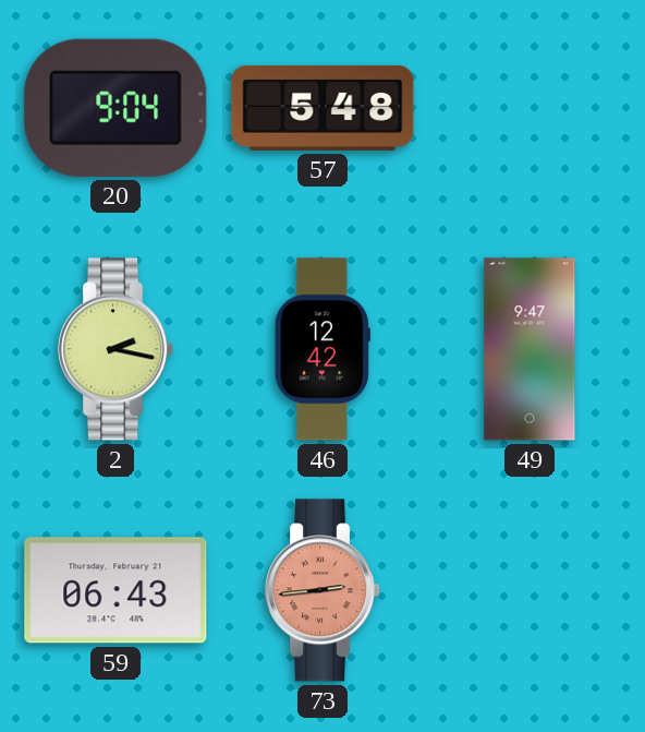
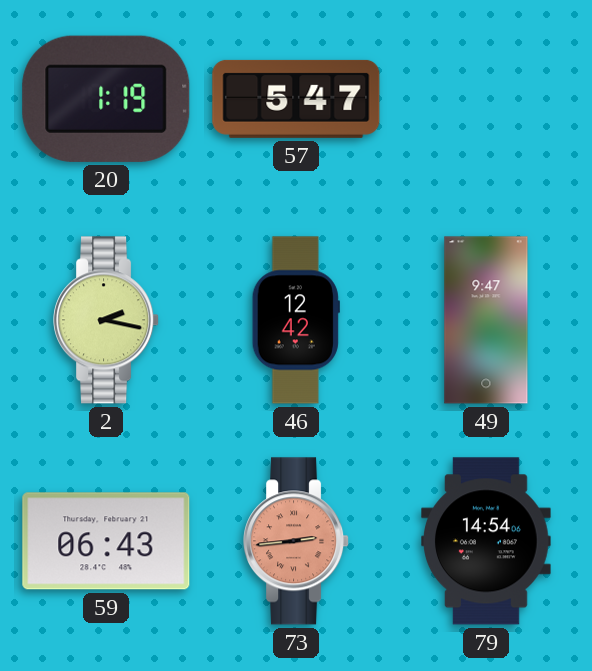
20: 9:04 -> 1:19 (106, 99)
57: 5:48 -> 5:47 (296, 99)
79: none -> 14:54 (487, 541)
